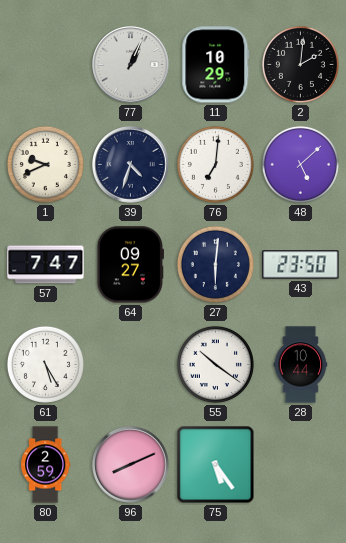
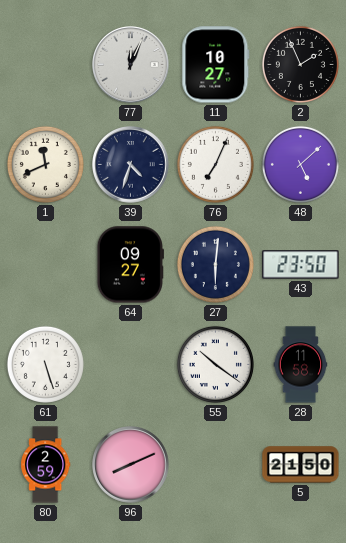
77: 1:04 -> 12:04 (131, 65)
11: 10:29 -> 10:27 (216, 65)
2: 2:01 -> 1:56 (300, 64)
1: 9:41 -> 11:41 (45, 164)
76: 7:01 -> 7:04 (215, 164)
57: 7:47 -> none (46, 265)
61: 5:25 -> 5:27 (45, 364)
28: 10:44 -> 11:58 (301, 365)
75: 5:24 -> none (216, 465)
5: none -> 21:50 (301, 465)
